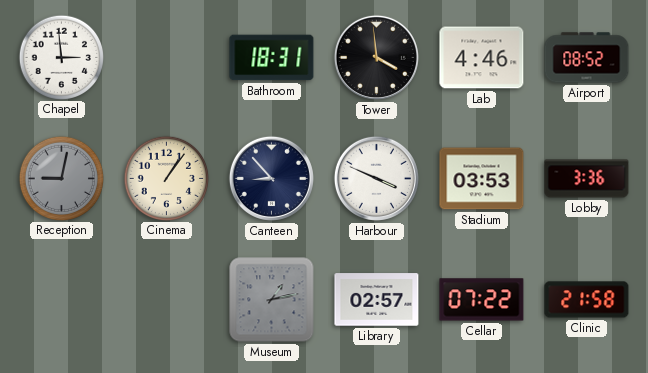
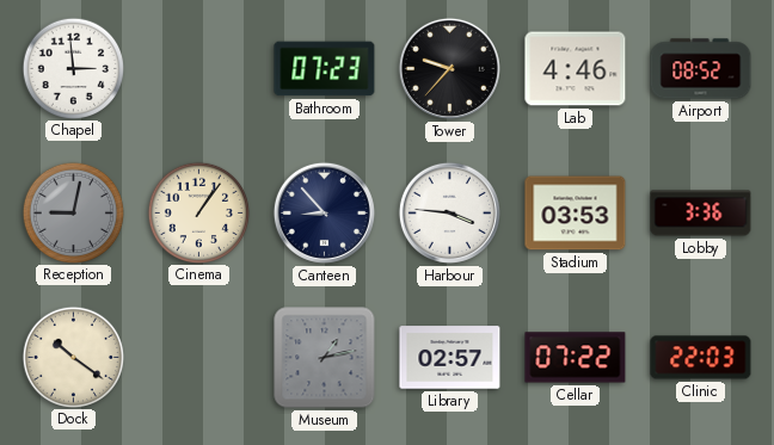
Bathroom: 18:31 -> 07:23 (325, 69)
Tower: 3:59 -> 9:37 (449, 68)
Harbour: 3:49 -> 3:46 (449, 212)
Dock: none -> 10:21 (73, 357)
Clinic: 21:58 -> 22:03 (701, 358)
